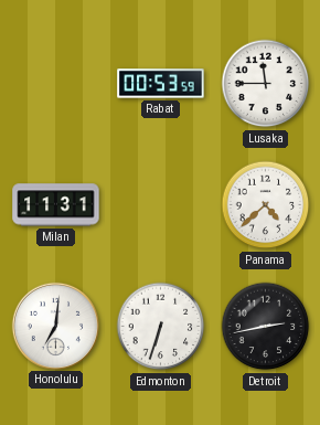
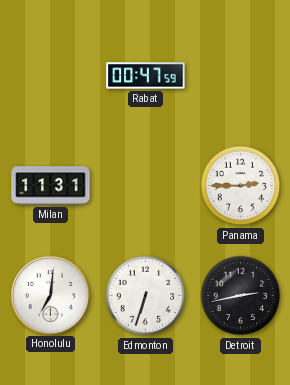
Rabat: 00:53 -> 00:47 (146, 76)
Lusaka: 11:45 -> none (266, 84)
Panama: 4:38 -> 2:45 (241, 186)
